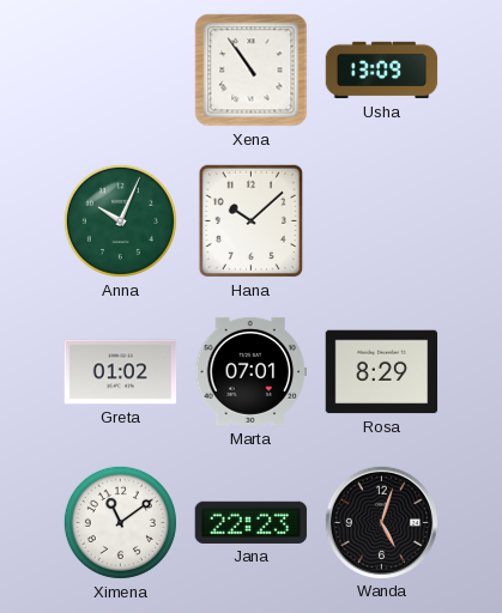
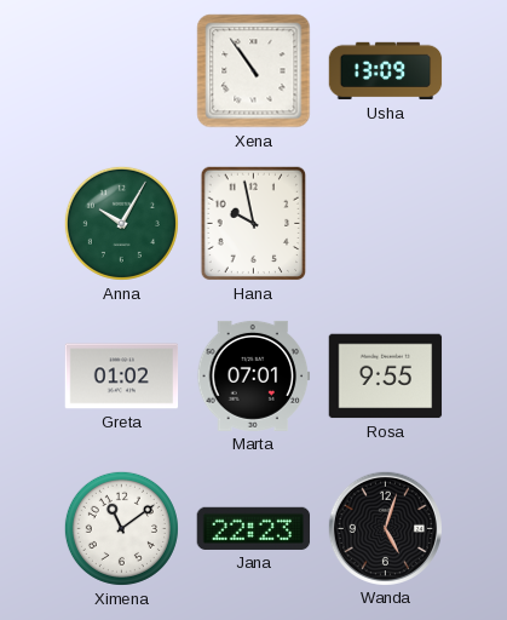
Anna: 10:04 -> 10:05 (121, 223)
Hana: 10:08 -> 9:58 (254, 224)
Rosa: 8:29 -> 9:55 (386, 377)
